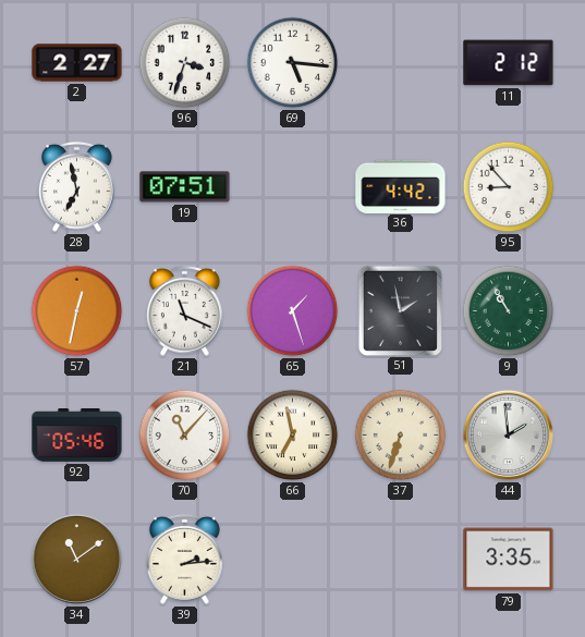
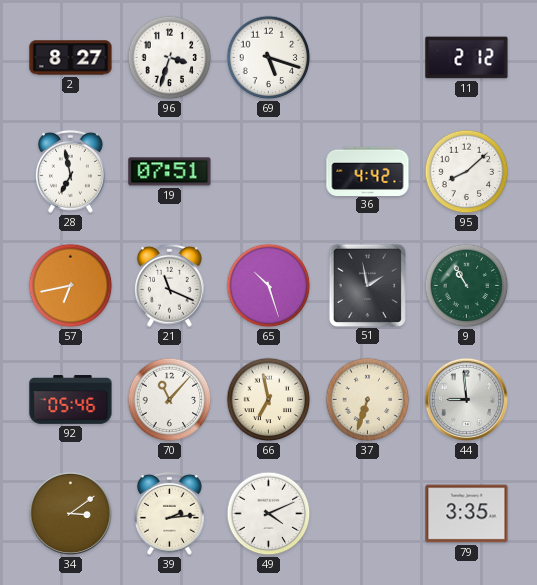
2: 2:27 -> 8:27 (71, 58)
69: 5:16 -> 5:18 (269, 58)
95: 8:53 -> 8:08 (467, 172)
57: 12:32 -> 6:43 (71, 286)
65: 1:27 -> 10:27 (269, 286)
44: 1:59 -> 8:59 (467, 400)
34: 11:09 -> 3:09 (71, 514)
49: none -> 4:11 (269, 514)
